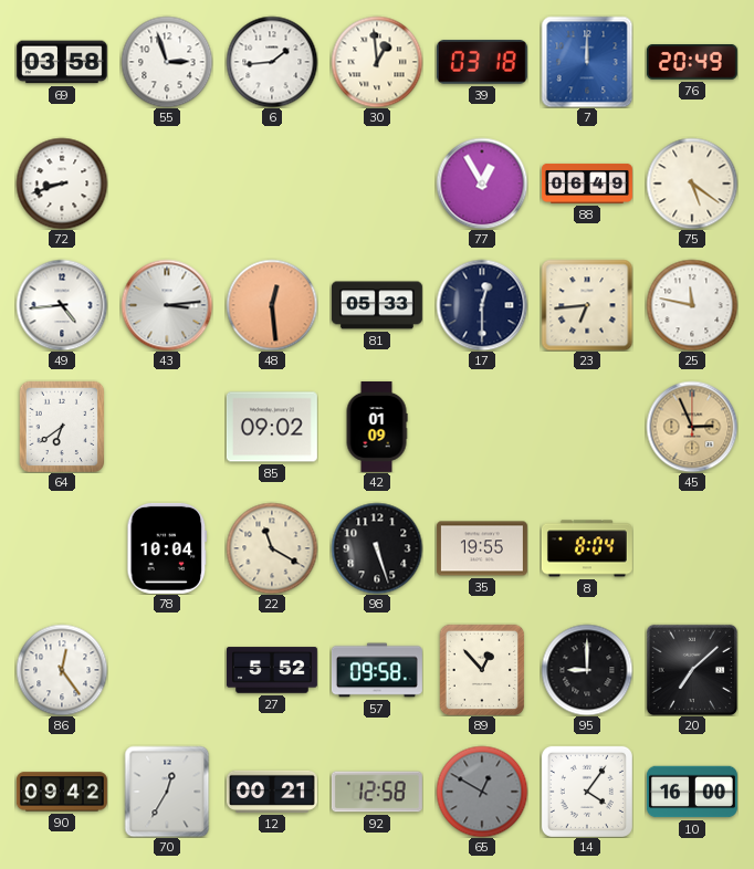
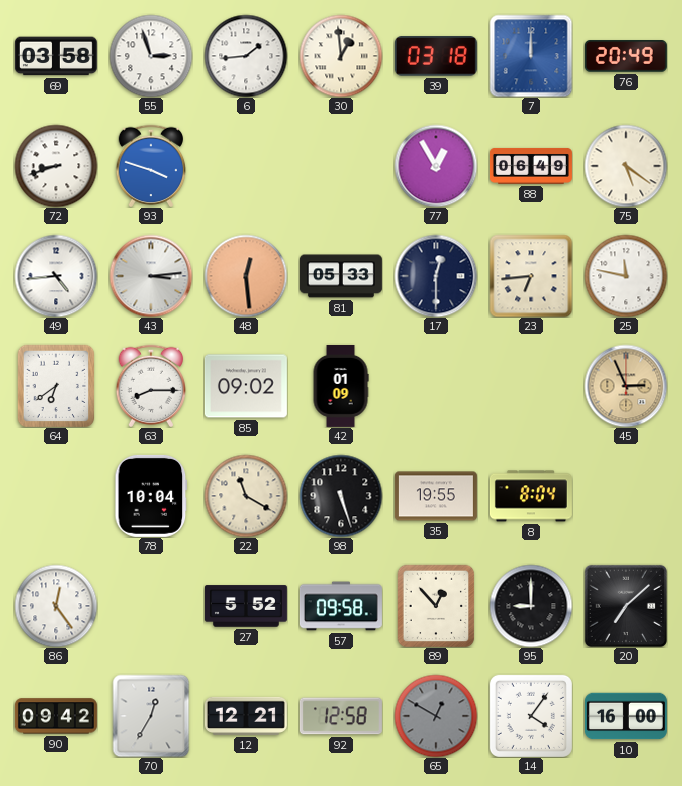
93: none -> 3:48 (150, 165)
63: none -> 8:15 (150, 385)
12: 00:21 -> 12:21 (246, 716)
